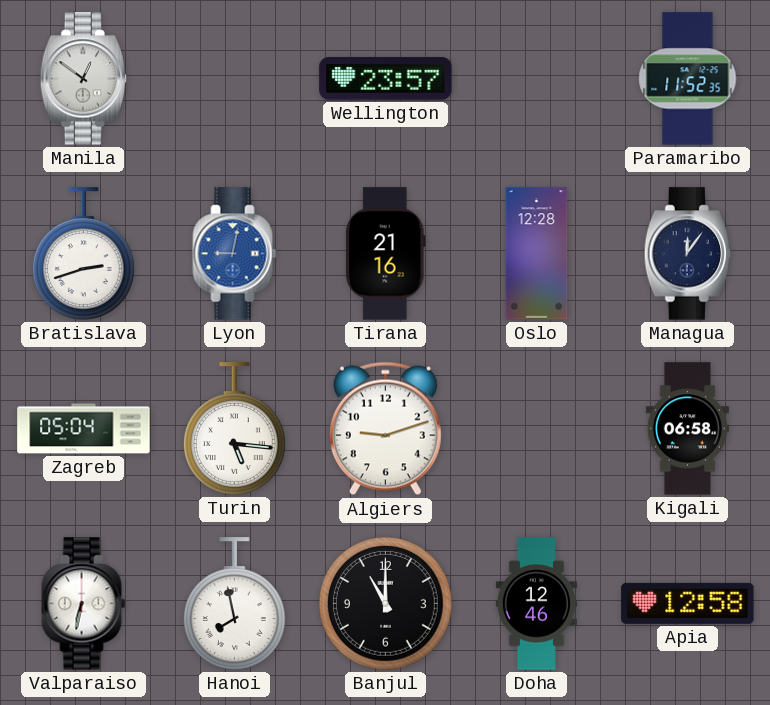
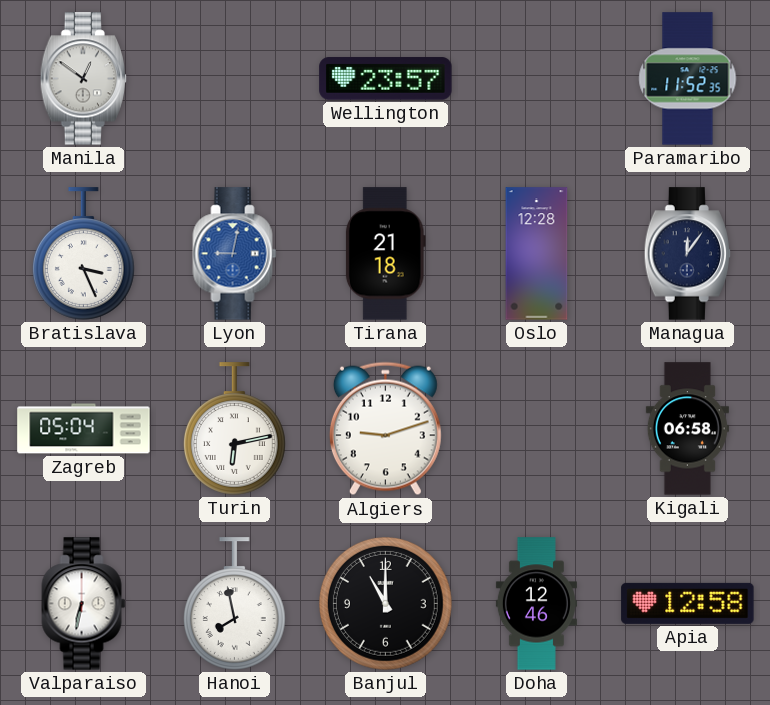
Bratislava: 2:42 -> 3:26 (83, 254)
Tirana: 21:16 -> 21:18 (385, 254)
Turin: 5:16 -> 6:13 (234, 429)
